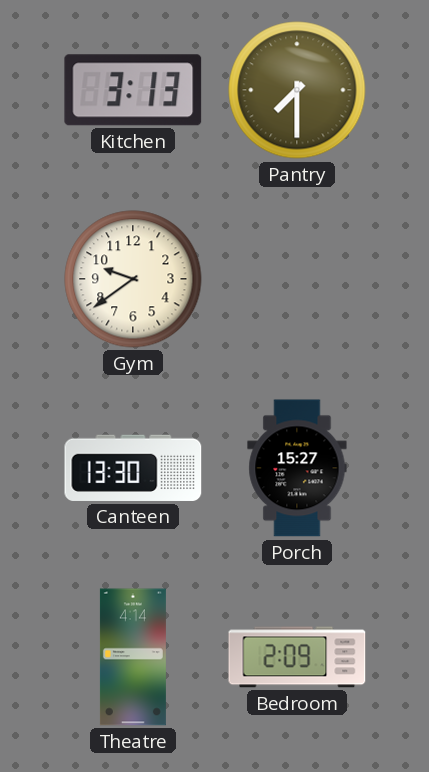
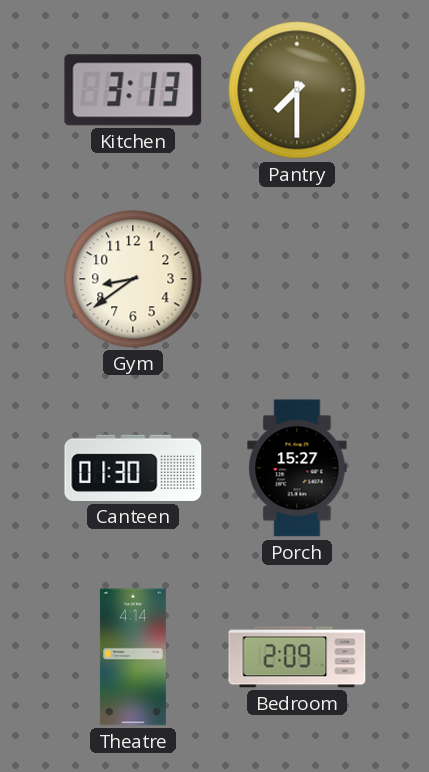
Gym: 9:39 -> 8:39 (133, 279)
Canteen: 13:30 -> 01:30 (133, 468)
